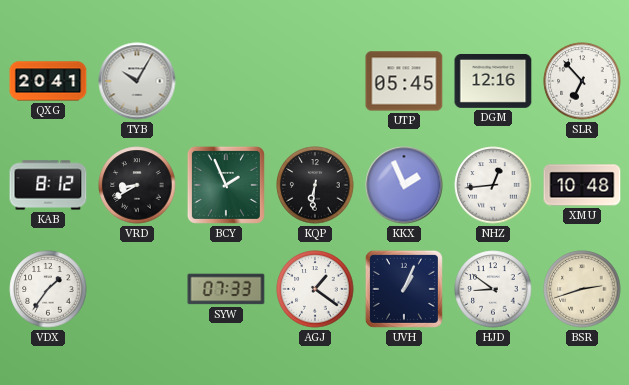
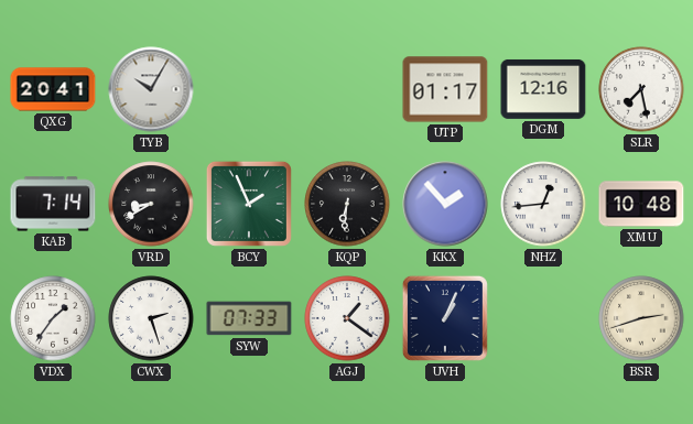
UTP: 05:45 -> 01:17 (445, 89)
SLR: 6:53 -> 7:28 (641, 89)
KAB: 8:12 -> 7:14 (53, 204)
KKX: 1:56 -> 1:53 (445, 204)
CWX: none -> 2:27 (151, 318)
HJD: 8:51 -> none (493, 289)
